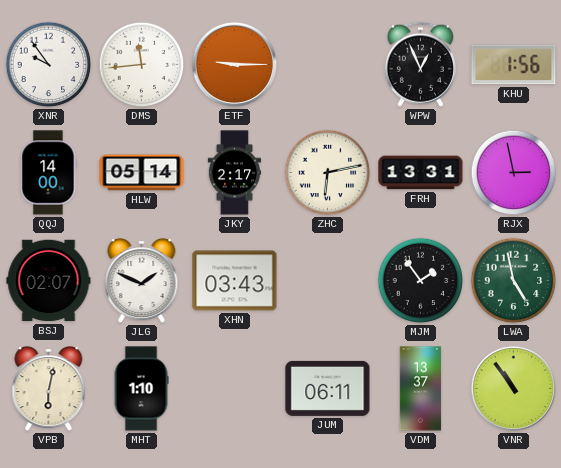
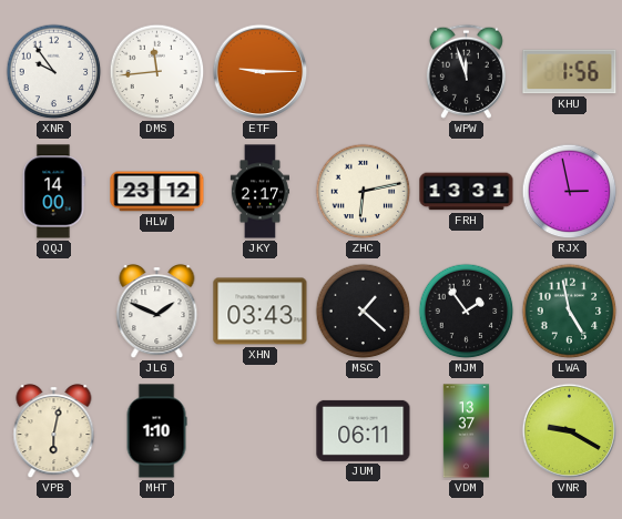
WPW: 12:56 -> 11:57 (466, 71)
HLW: 05:14 -> 23:12 (157, 192)
BSJ: 02:07 -> none (49, 281)
MSC: none -> 1:22 (364, 312)
VNR: 10:54 -> 9:20 (570, 431)
